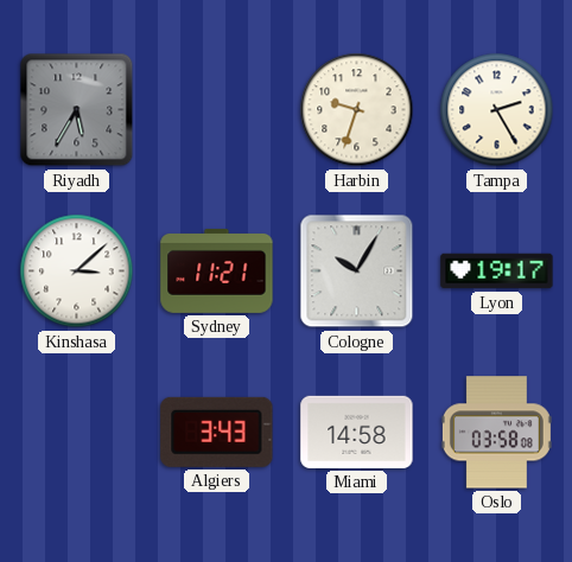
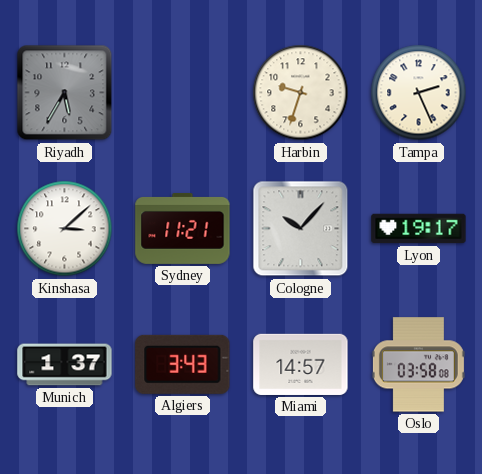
Tampa: 2:25 -> 2:26 (419, 93)
Cologne: 10:05 -> 10:07 (301, 229)
Munich: none -> 1:37 (65, 365)
Miami: 14:58 -> 14:57 (301, 364)
